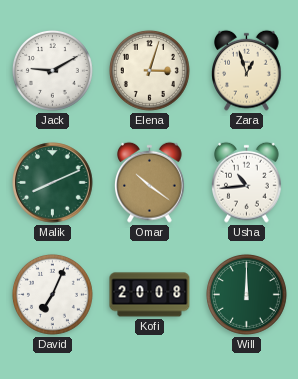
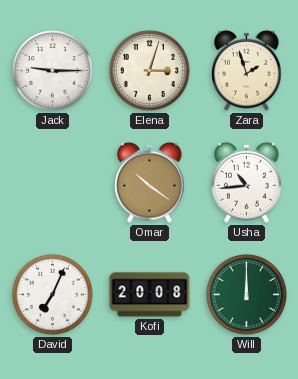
Jack: 9:10 -> 9:15 (52, 70)
Zara: 12:57 -> 1:57 (247, 70)
Malik: 8:11 -> none (53, 183)
